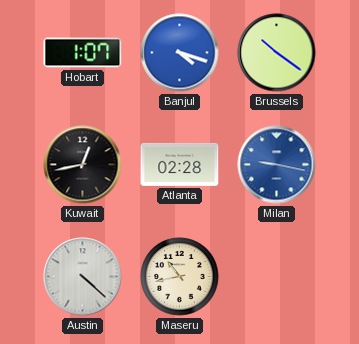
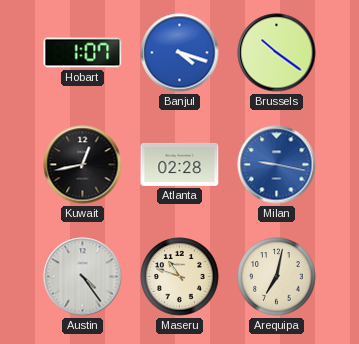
Austin: 4:22 -> 4:24 (83, 277)
Maseru: 10:43 -> 10:48 (180, 277)
Arequipa: none -> 7:02 (277, 277)
